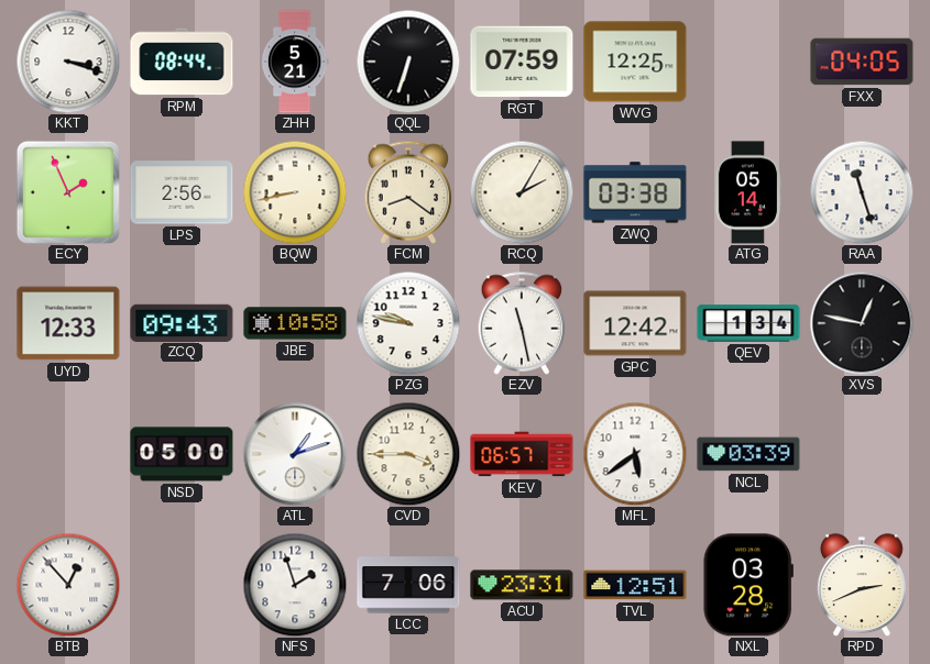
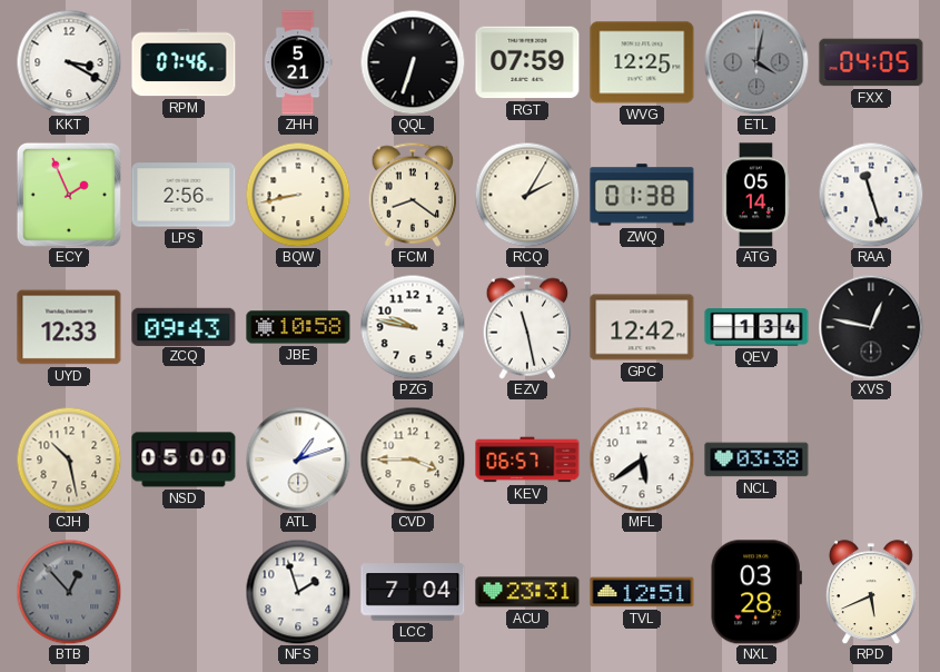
KKT: 3:18 -> 3:20 (69, 62)
RPM: 08:44 -> 07:46 (184, 62)
ETL: none -> 4:02 (756, 62)
ZWQ: 03:38 -> 01:38 (642, 195)
CJH: none -> 10:28 (69, 459)
NCL: 03:39 -> 03:38 (756, 459)
BTB dial: white -> grey (69, 592)
LCC: 7:06 -> 7:04 (413, 592)
RPD: 2:41 -> 5:41 (871, 592)
